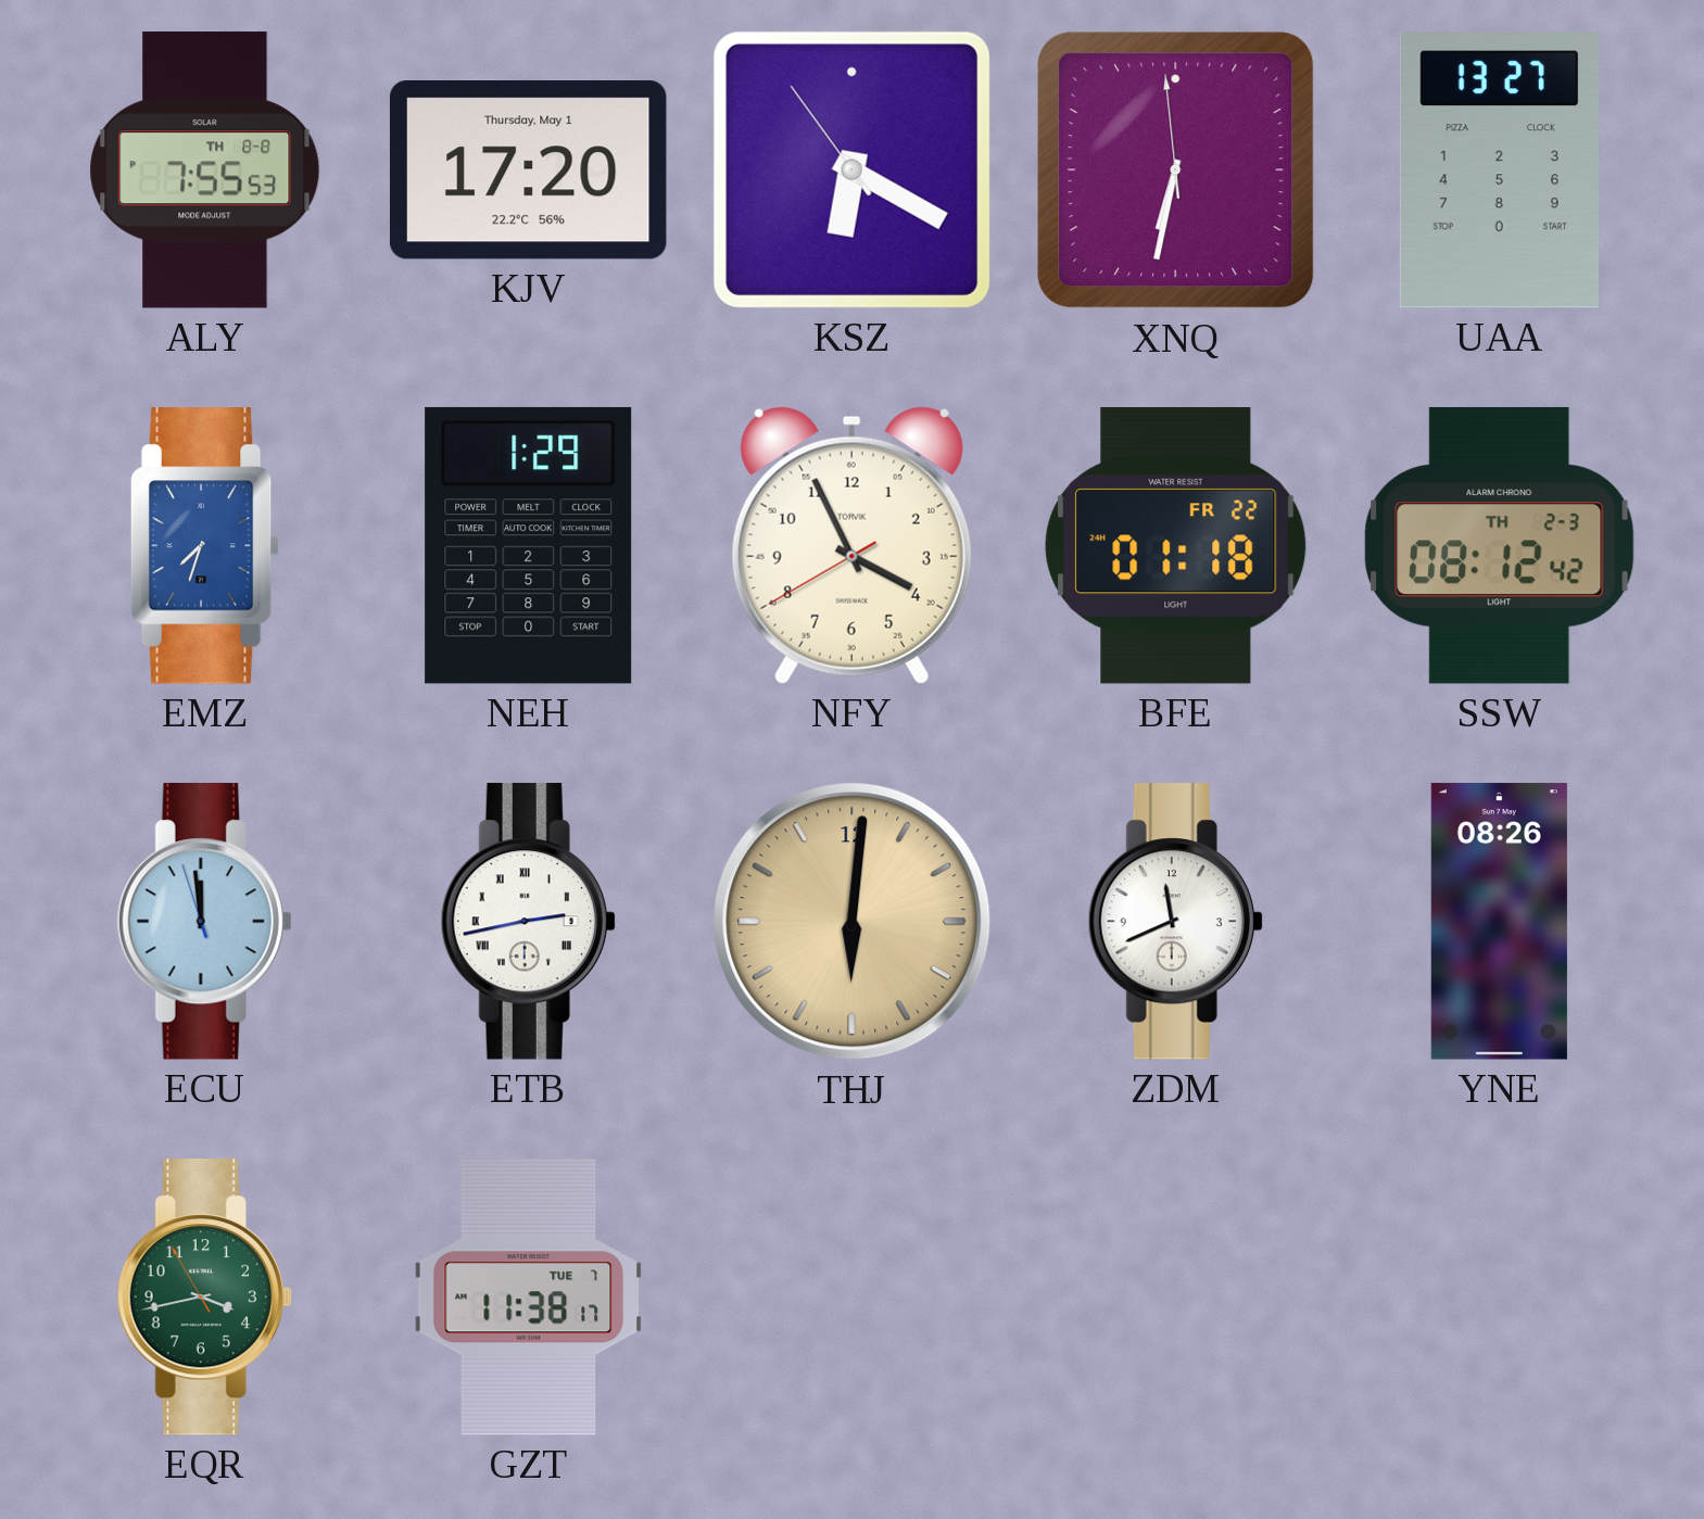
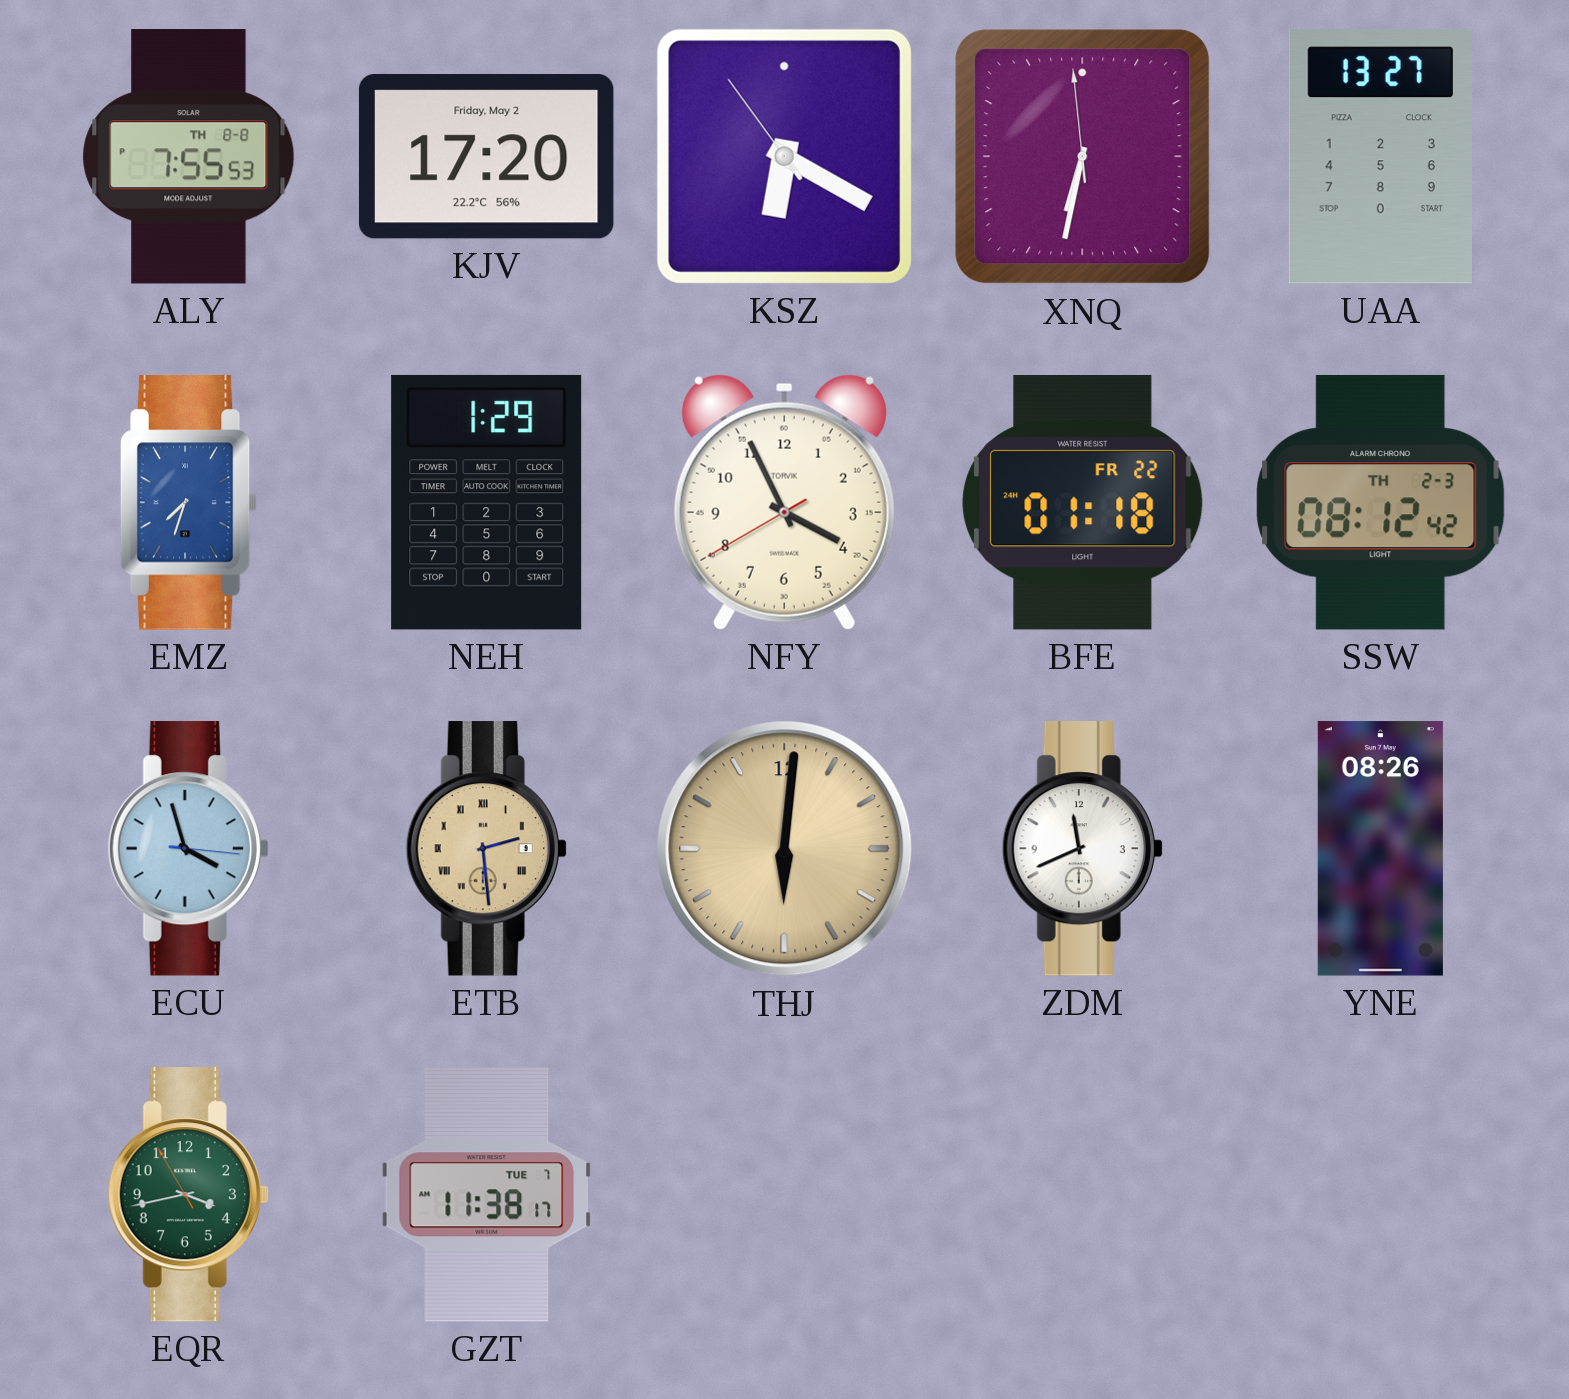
KJV date: Thursday, May 1 -> Friday, May 2 (486, 157)
ECU: 11:58 -> 3:57 (188, 849)
ETB: 2:43 -> 2:29 (486, 849)
ETB dial: white -> champagne (486, 849)
